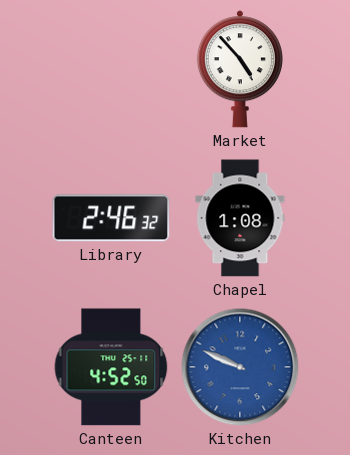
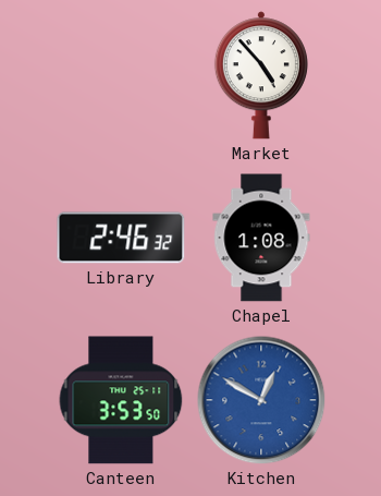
Canteen: 4:52 -> 3:53 (121, 400)
Kitchen: 9:49 -> 12:50 (261, 400)
